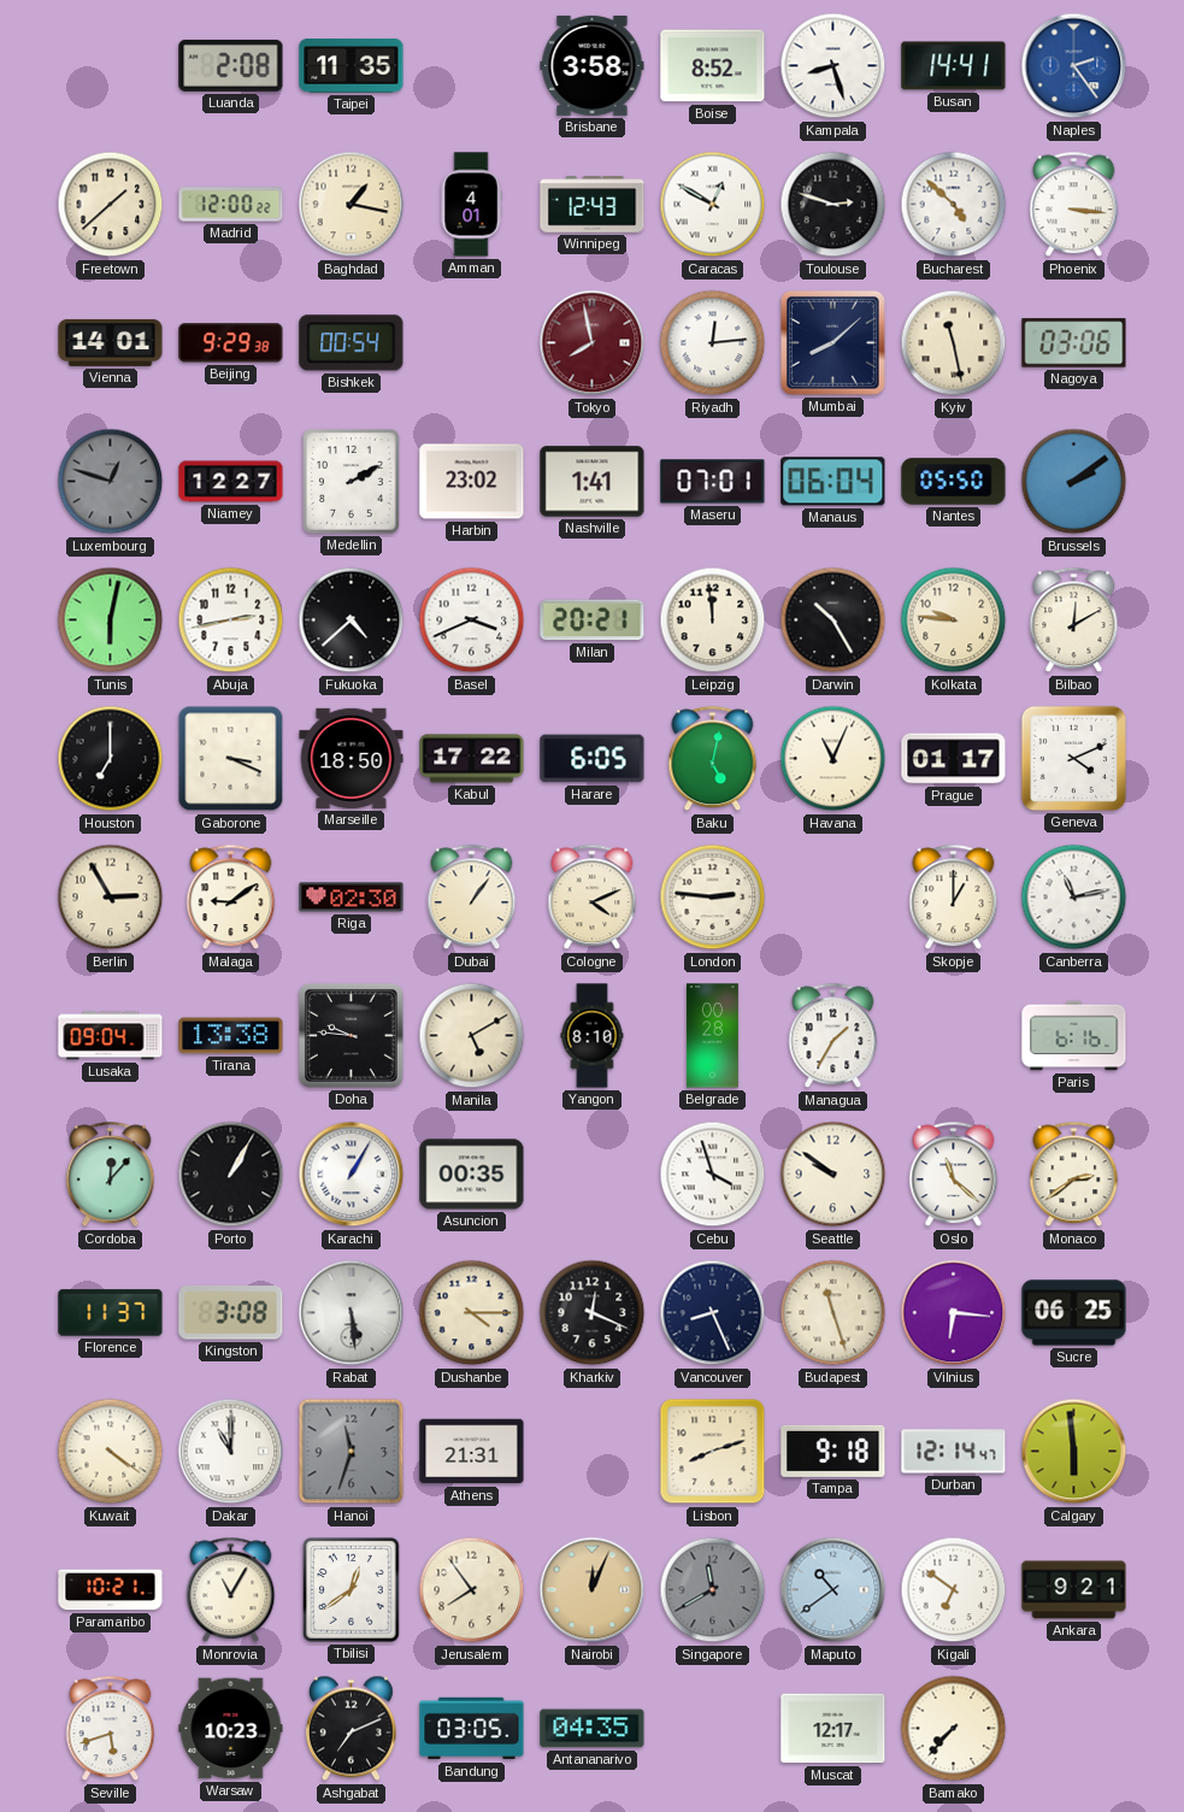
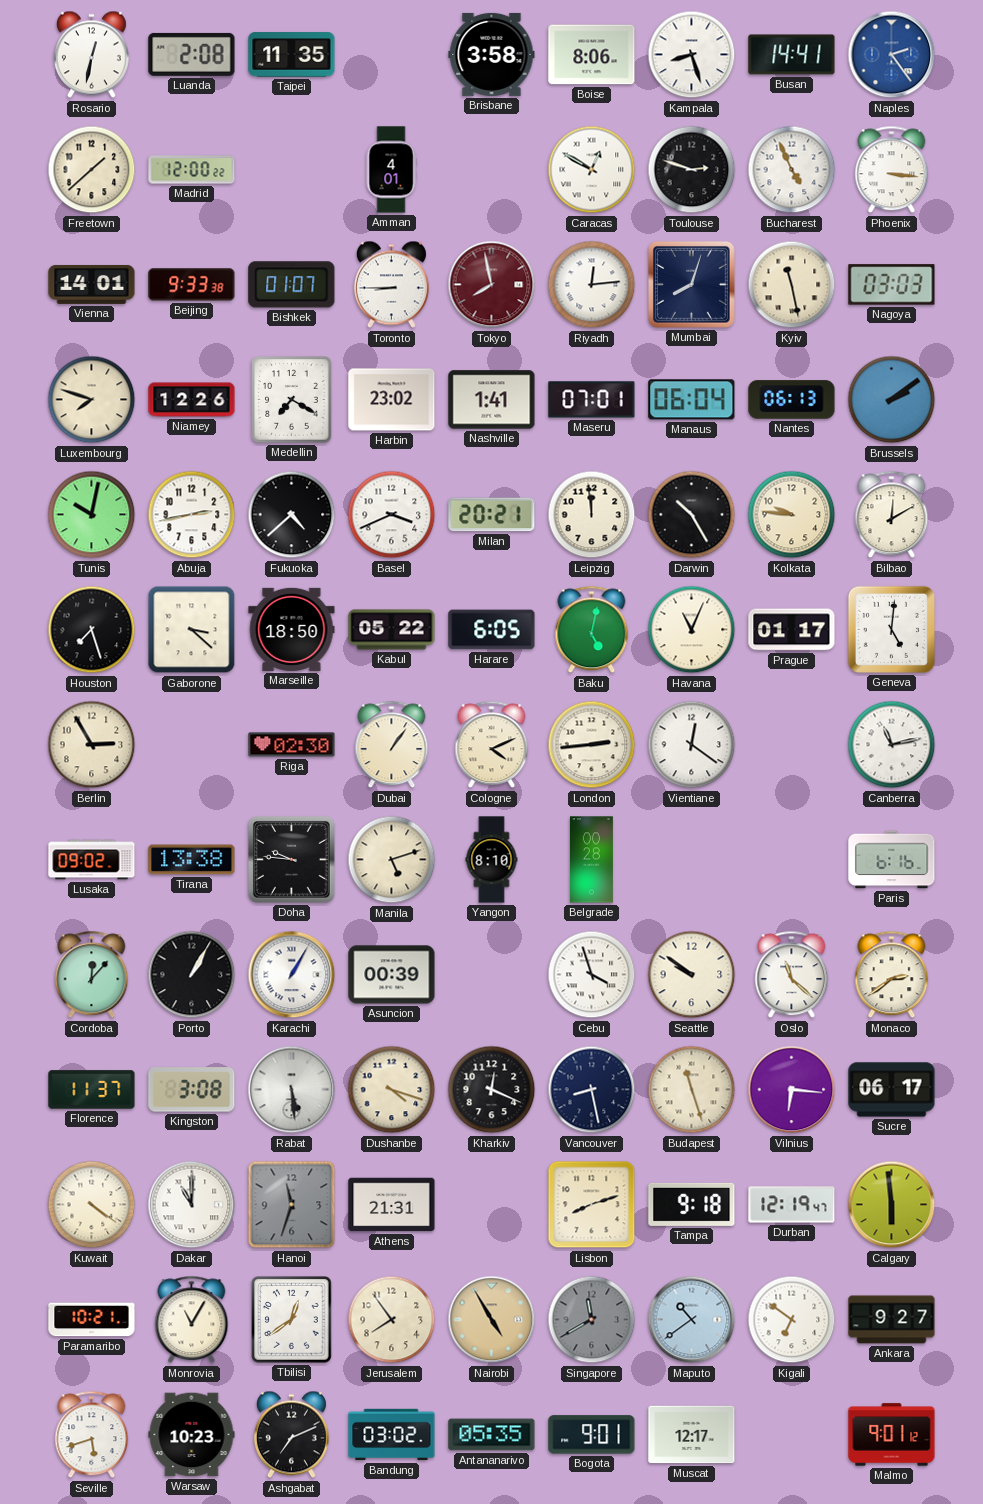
Rosario: none -> 12:32 (91, 55)
Boise: 8:52 -> 8:06 (592, 55)
Baghdad: 1:17 -> none (352, 205)
Winnipeg: 12:43 -> none (593, 205)
Bucharest: 4:52 -> 4:56 (792, 170)
Beijing: 9:29 -> 9:33 (192, 285)
Bishkek: 00:54 -> 01:07 (292, 285)
Toronto: none -> 8:45 (391, 285)
Mumbai: 8:08 -> 8:03 (691, 284)
Nagoya: 03:06 -> 03:03 (892, 285)
Luxembourg: 12:48 -> 7:48 (92, 400)
Luxembourg dial: grey -> cream (92, 400)
Niamey: 12:27 -> 12:26 (192, 400)
Medellin: 2:10 -> 7:20 (292, 400)
Nantes: 05:50 -> 06:13 (792, 400)
Tunis: 6:02 -> 10:02 (92, 515)
Houston: 7:00 -> 7:27 (92, 630)
Gaborone: 3:19 -> 3:22 (192, 630)
Kabul: 17:22 -> 05:22 (392, 630)
Geneva: 4:11 -> 5:01 (891, 629)
Malaga: 9:09 -> none (231, 898)
London: 2:46 -> 2:44 (592, 745)
Vientiane: none -> 12:21 (692, 745)
Skopje: 1:00 -> none (954, 898)
Lusaka: 09:04 -> 09:02 (92, 860)
Manila: 5:10 -> 5:12 (392, 860)
Managua: 1:35 -> none (833, 1036)
Asuncion: 00:35 -> 00:39 (392, 975)
Dushanbe: 4:15 -> 4:18 (392, 1090)
Vancouver: 8:26 -> 8:28 (592, 1090)
Sucre: 06:25 -> 06:17 (892, 1090)
Durban: 12:14 -> 12:19 (792, 1205)
Nairobi: 12:04 -> 4:55 (492, 1320)
Ankara: 9:21 -> 9:27 (892, 1320)
Bandung: 03:05 -> 03:02 (392, 1435)
Antananarivo: 04:35 -> 05:35 (492, 1435)
Bogota: none -> 9:01 (592, 1435)
Bamako: 7:37 -> none (954, 1729)
Malmo: none -> 9:01 (892, 1435)
